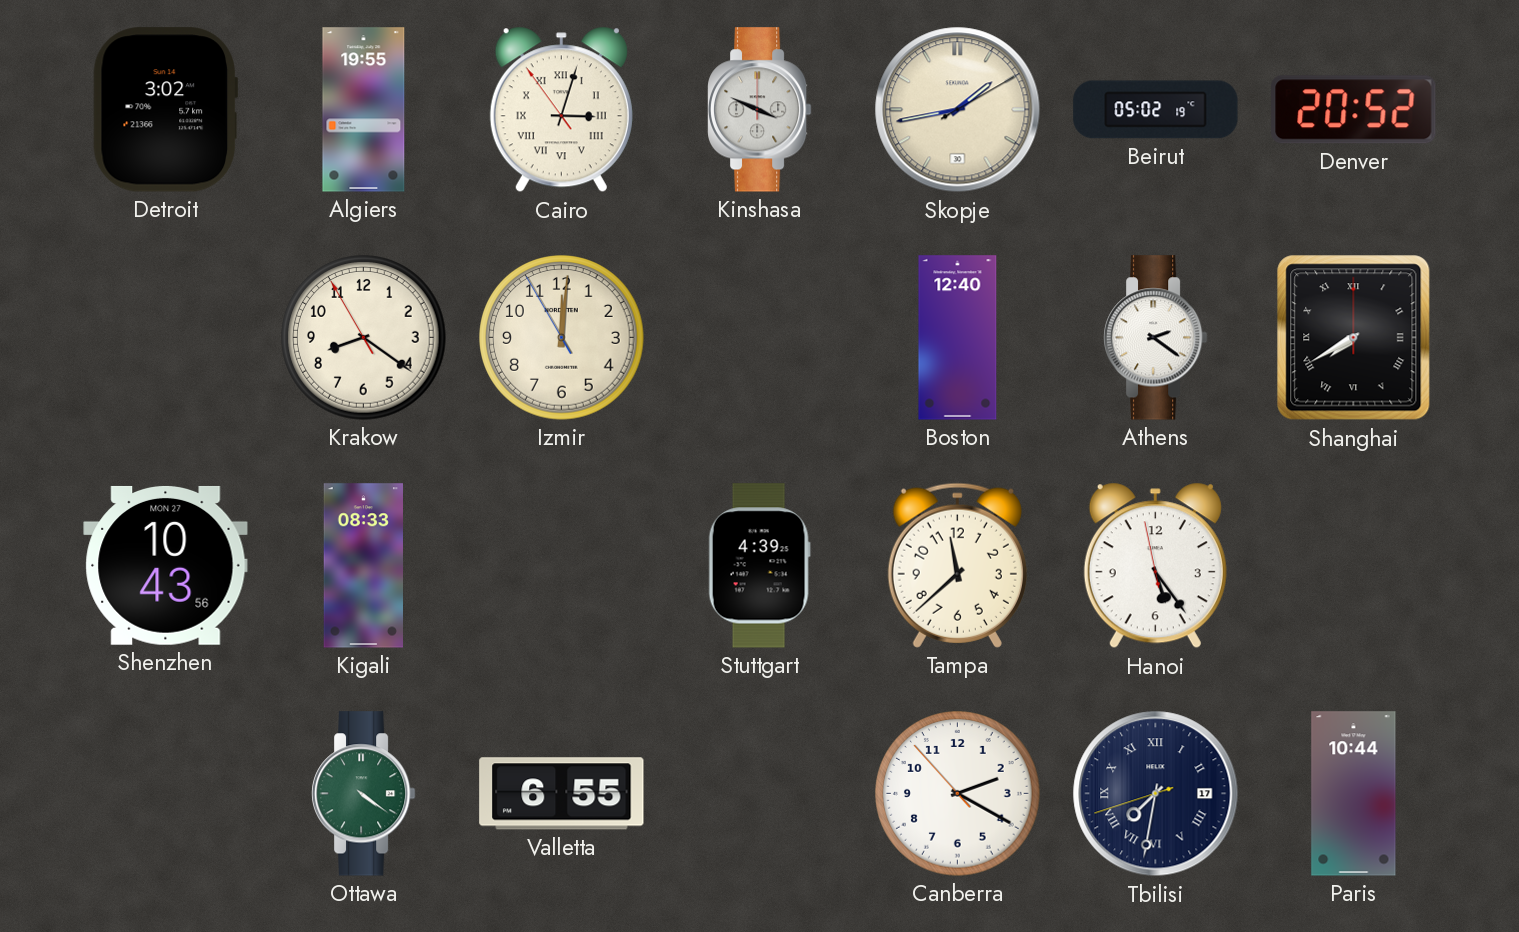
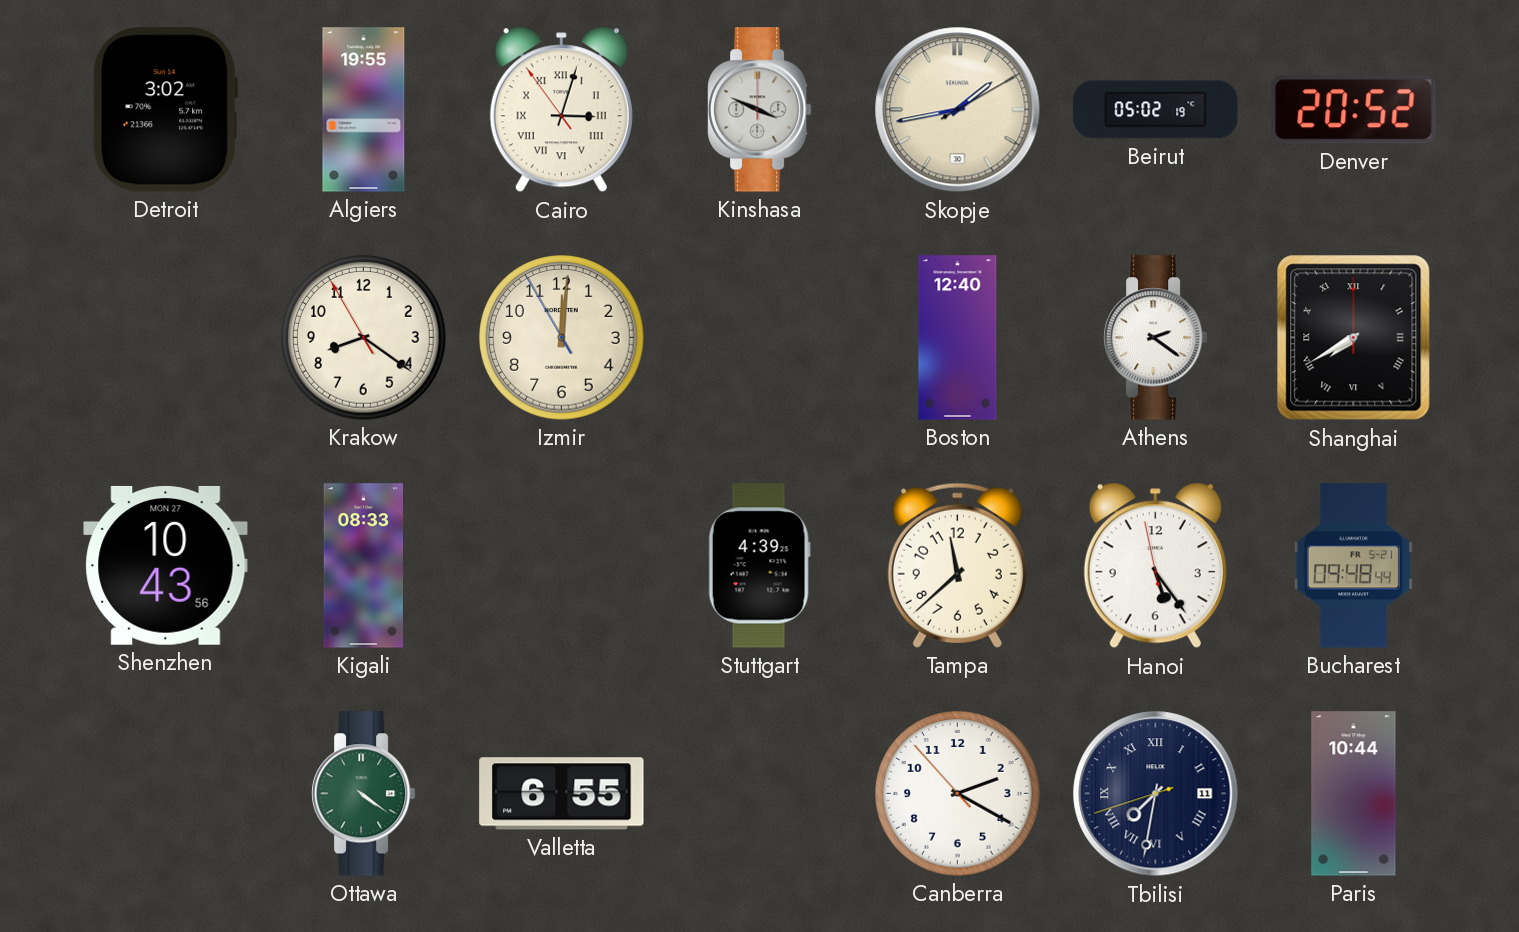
Bucharest: none -> 09:48 (1353, 566)
Tbilisi date: 17 -> 11 (1156, 794)
